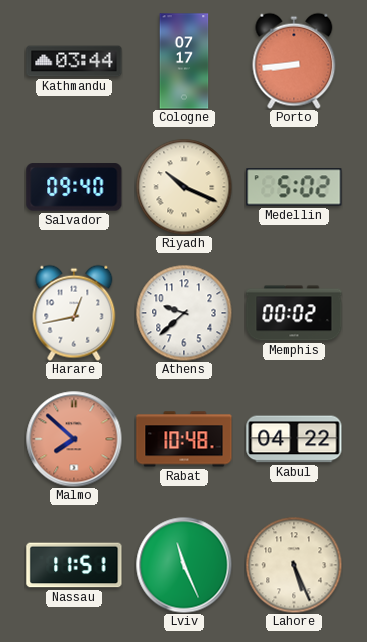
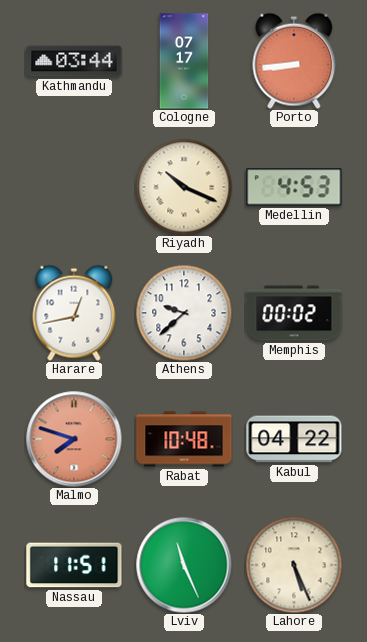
Salvador: 09:40 -> none (74, 187)
Medellin: 5:02 -> 4:53 (294, 187)
Malmo: 7:52 -> 7:48 (74, 439)
